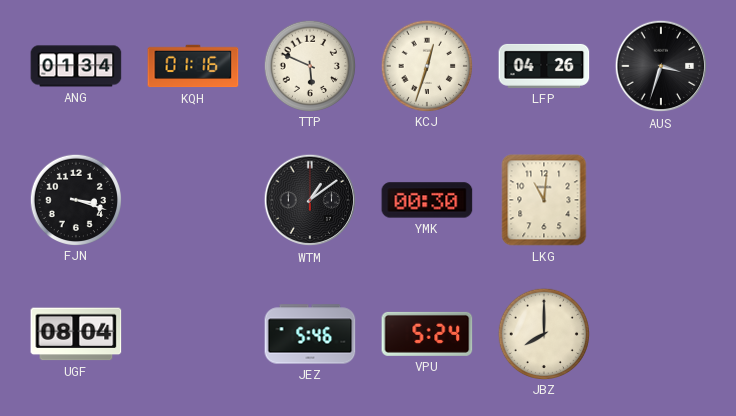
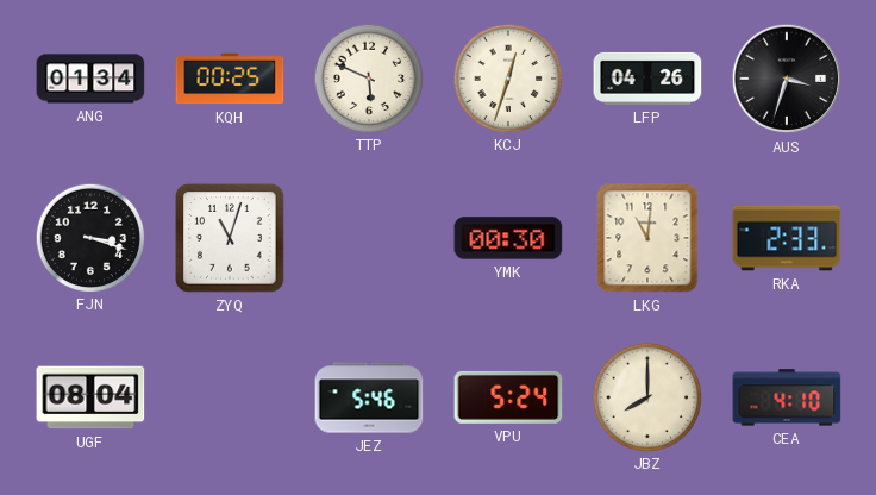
KQH: 01:16 -> 00:25 (230, 79)
ZYQ: none -> 11:03 (230, 238)
WTM: 1:09 -> none (310, 200)
RKA: none -> 2:33 (787, 238)
CEA: none -> 4:10 (787, 397)
